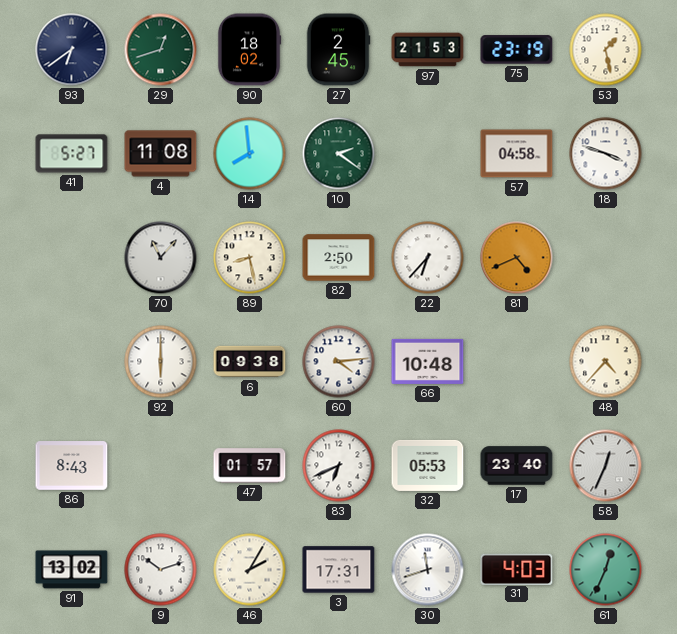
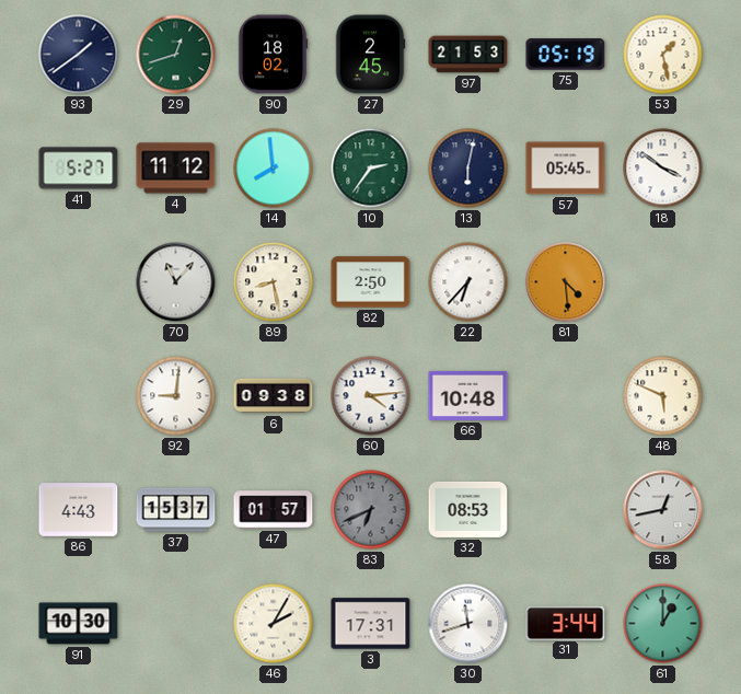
93: 6:39 -> 1:39 (79, 55)
75: 23:19 -> 05:19 (566, 55)
4: 11:08 -> 11:12 (176, 169)
10: 2:21 -> 2:36 (371, 169)
13: none -> 6:02 (468, 169)
57: 04:58 -> 05:45 (566, 169)
18: 3:48 -> 3:51 (663, 169)
81: 4:41 -> 4:29 (566, 282)
92: 6:00 -> 9:01 (176, 396)
48: 4:37 -> 5:49 (663, 396)
86: 8:43 -> 4:43 (79, 510)
37: none -> 15:37 (176, 510)
83 dial: white -> grey (371, 510)
32: 05:53 -> 08:53 (468, 509)
17: 23:40 -> none (517, 466)
58: 12:34 -> 12:43 (663, 510)
91: 13:02 -> 10:30 (79, 624)
9: 10:12 -> none (161, 570)
31: 4:03 -> 3:44 (566, 623)
61: 12:34 -> 1:00 (663, 624)
